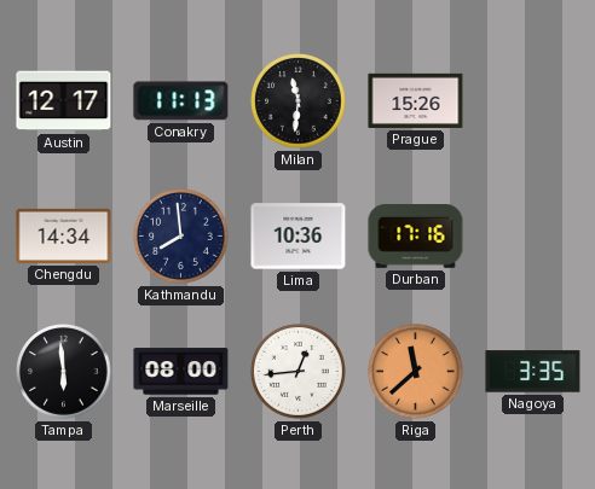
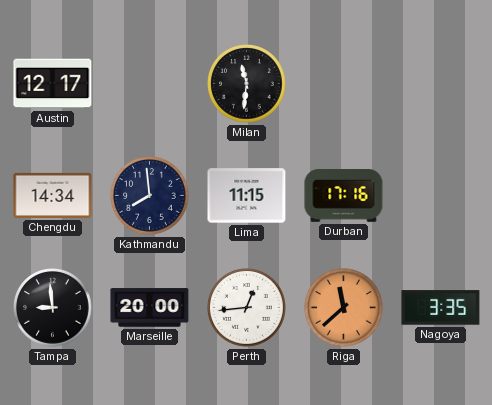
Conakry: 11:13 -> none (181, 101)
Prague: 15:26 -> none (416, 100)
Lima: 10:36 -> 11:15 (247, 196)
Tampa: 5:59 -> 8:59 (53, 308)
Marseille: 08:00 -> 20:00 (150, 308)
